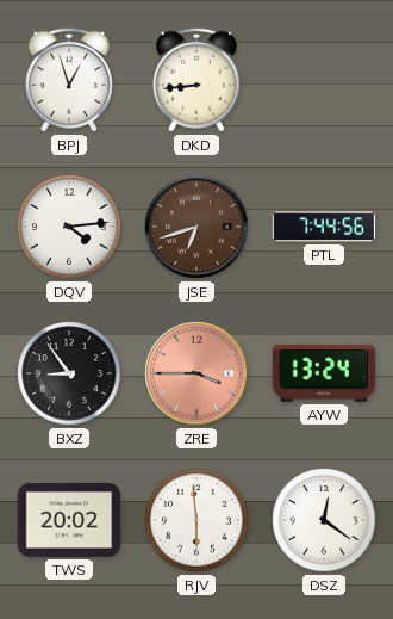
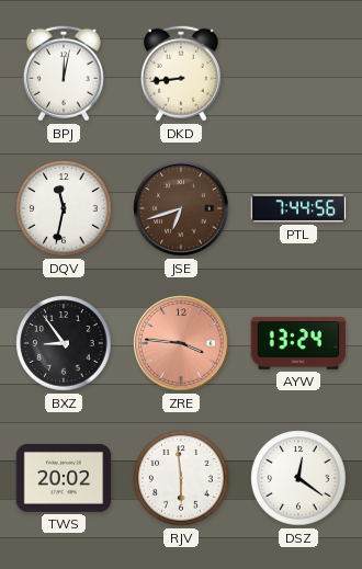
BPJ: 12:57 -> 12:02 (64, 73)
DQV: 4:14 -> 11:32 (64, 208)
ZRE: 3:45 -> 3:46 (181, 343)
